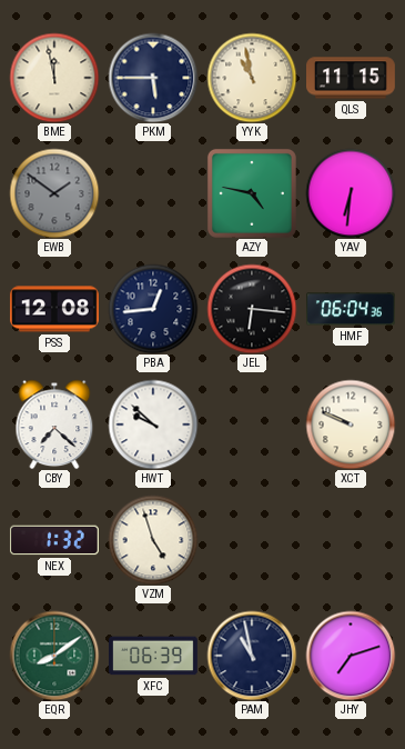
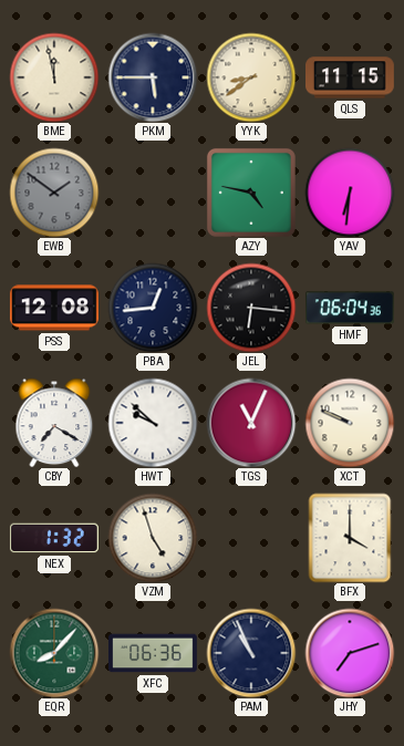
YYK: 10:58 -> 8:39 (251, 77)
CBY: 7:22 -> 7:20 (54, 423)
TGS: none -> 11:04 (251, 423)
BFX: none -> 4:00 (350, 538)
EQR: 8:09 -> 8:07 (54, 653)
XFC: 06:39 -> 06:36 (154, 653)
PAM: 10:58 -> 10:56 (251, 653)
